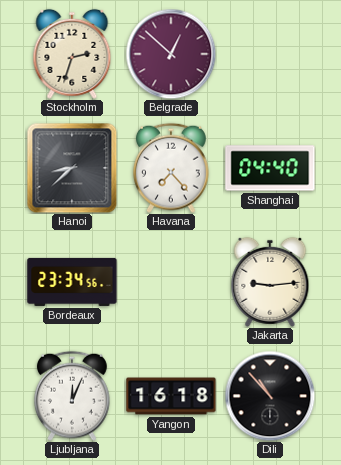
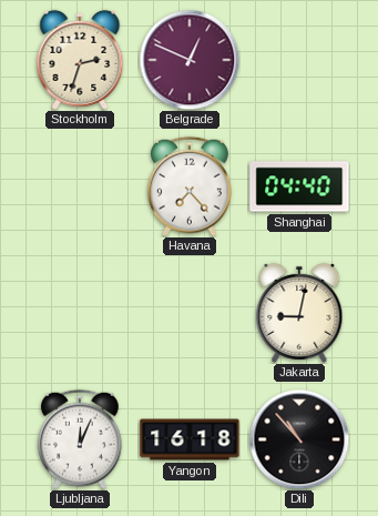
Belgrade: 12:52 -> 12:49 (190, 60)
Hanoi: 8:38 -> none (72, 168)
Bordeaux: 23:34 -> none (72, 282)
Jakarta: 9:14 -> 9:02 (299, 313)
